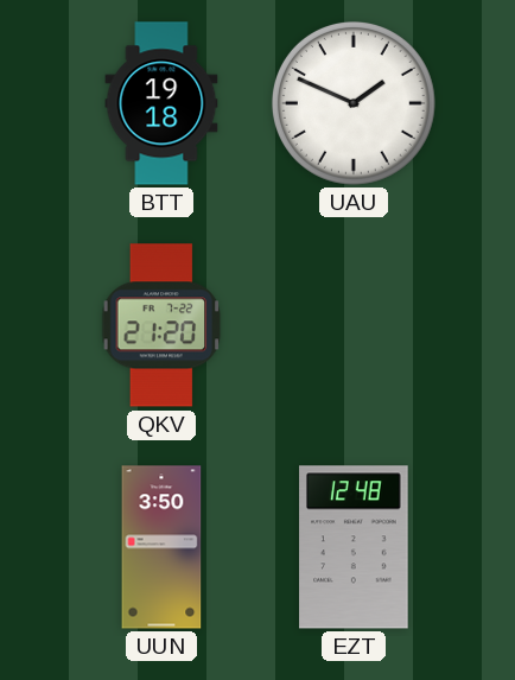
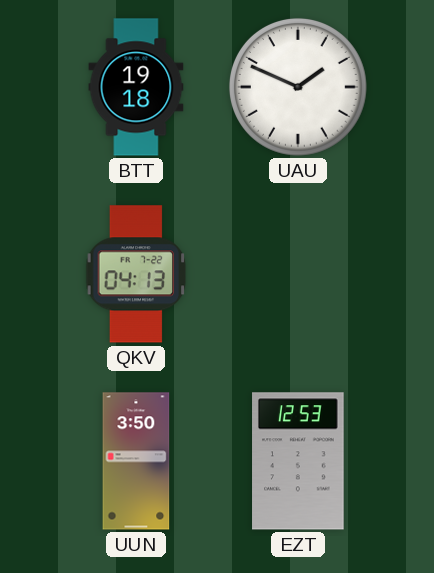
QKV: 21:20 -> 04:13 (136, 274)
EZT: 12:48 -> 12:53 (298, 461)
